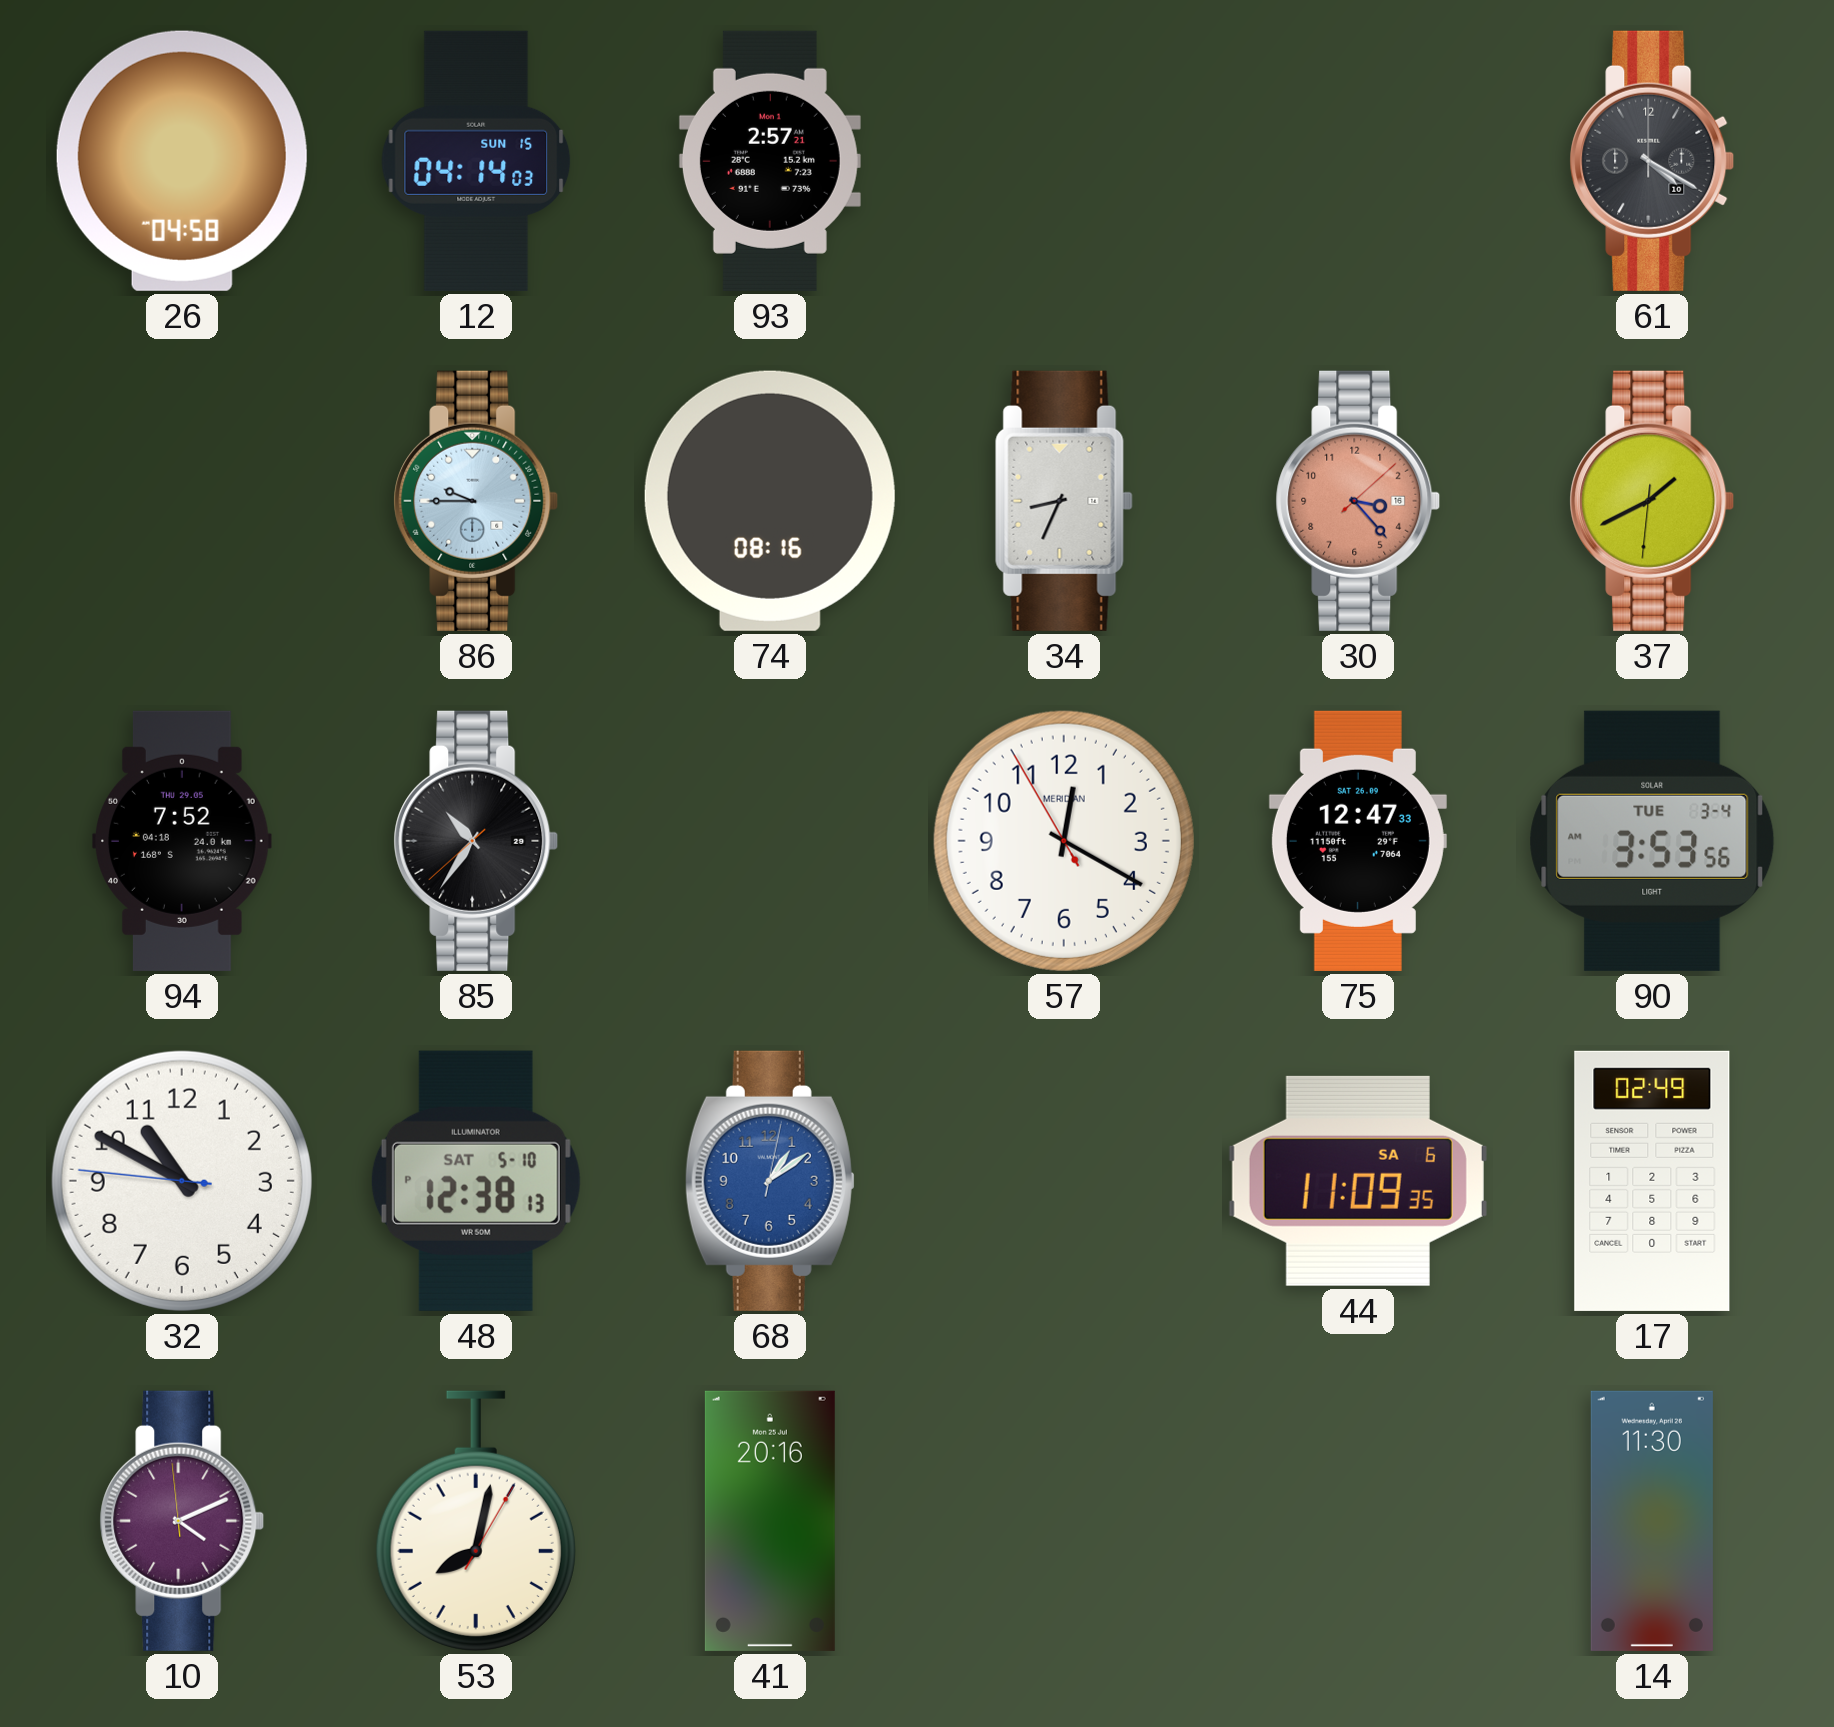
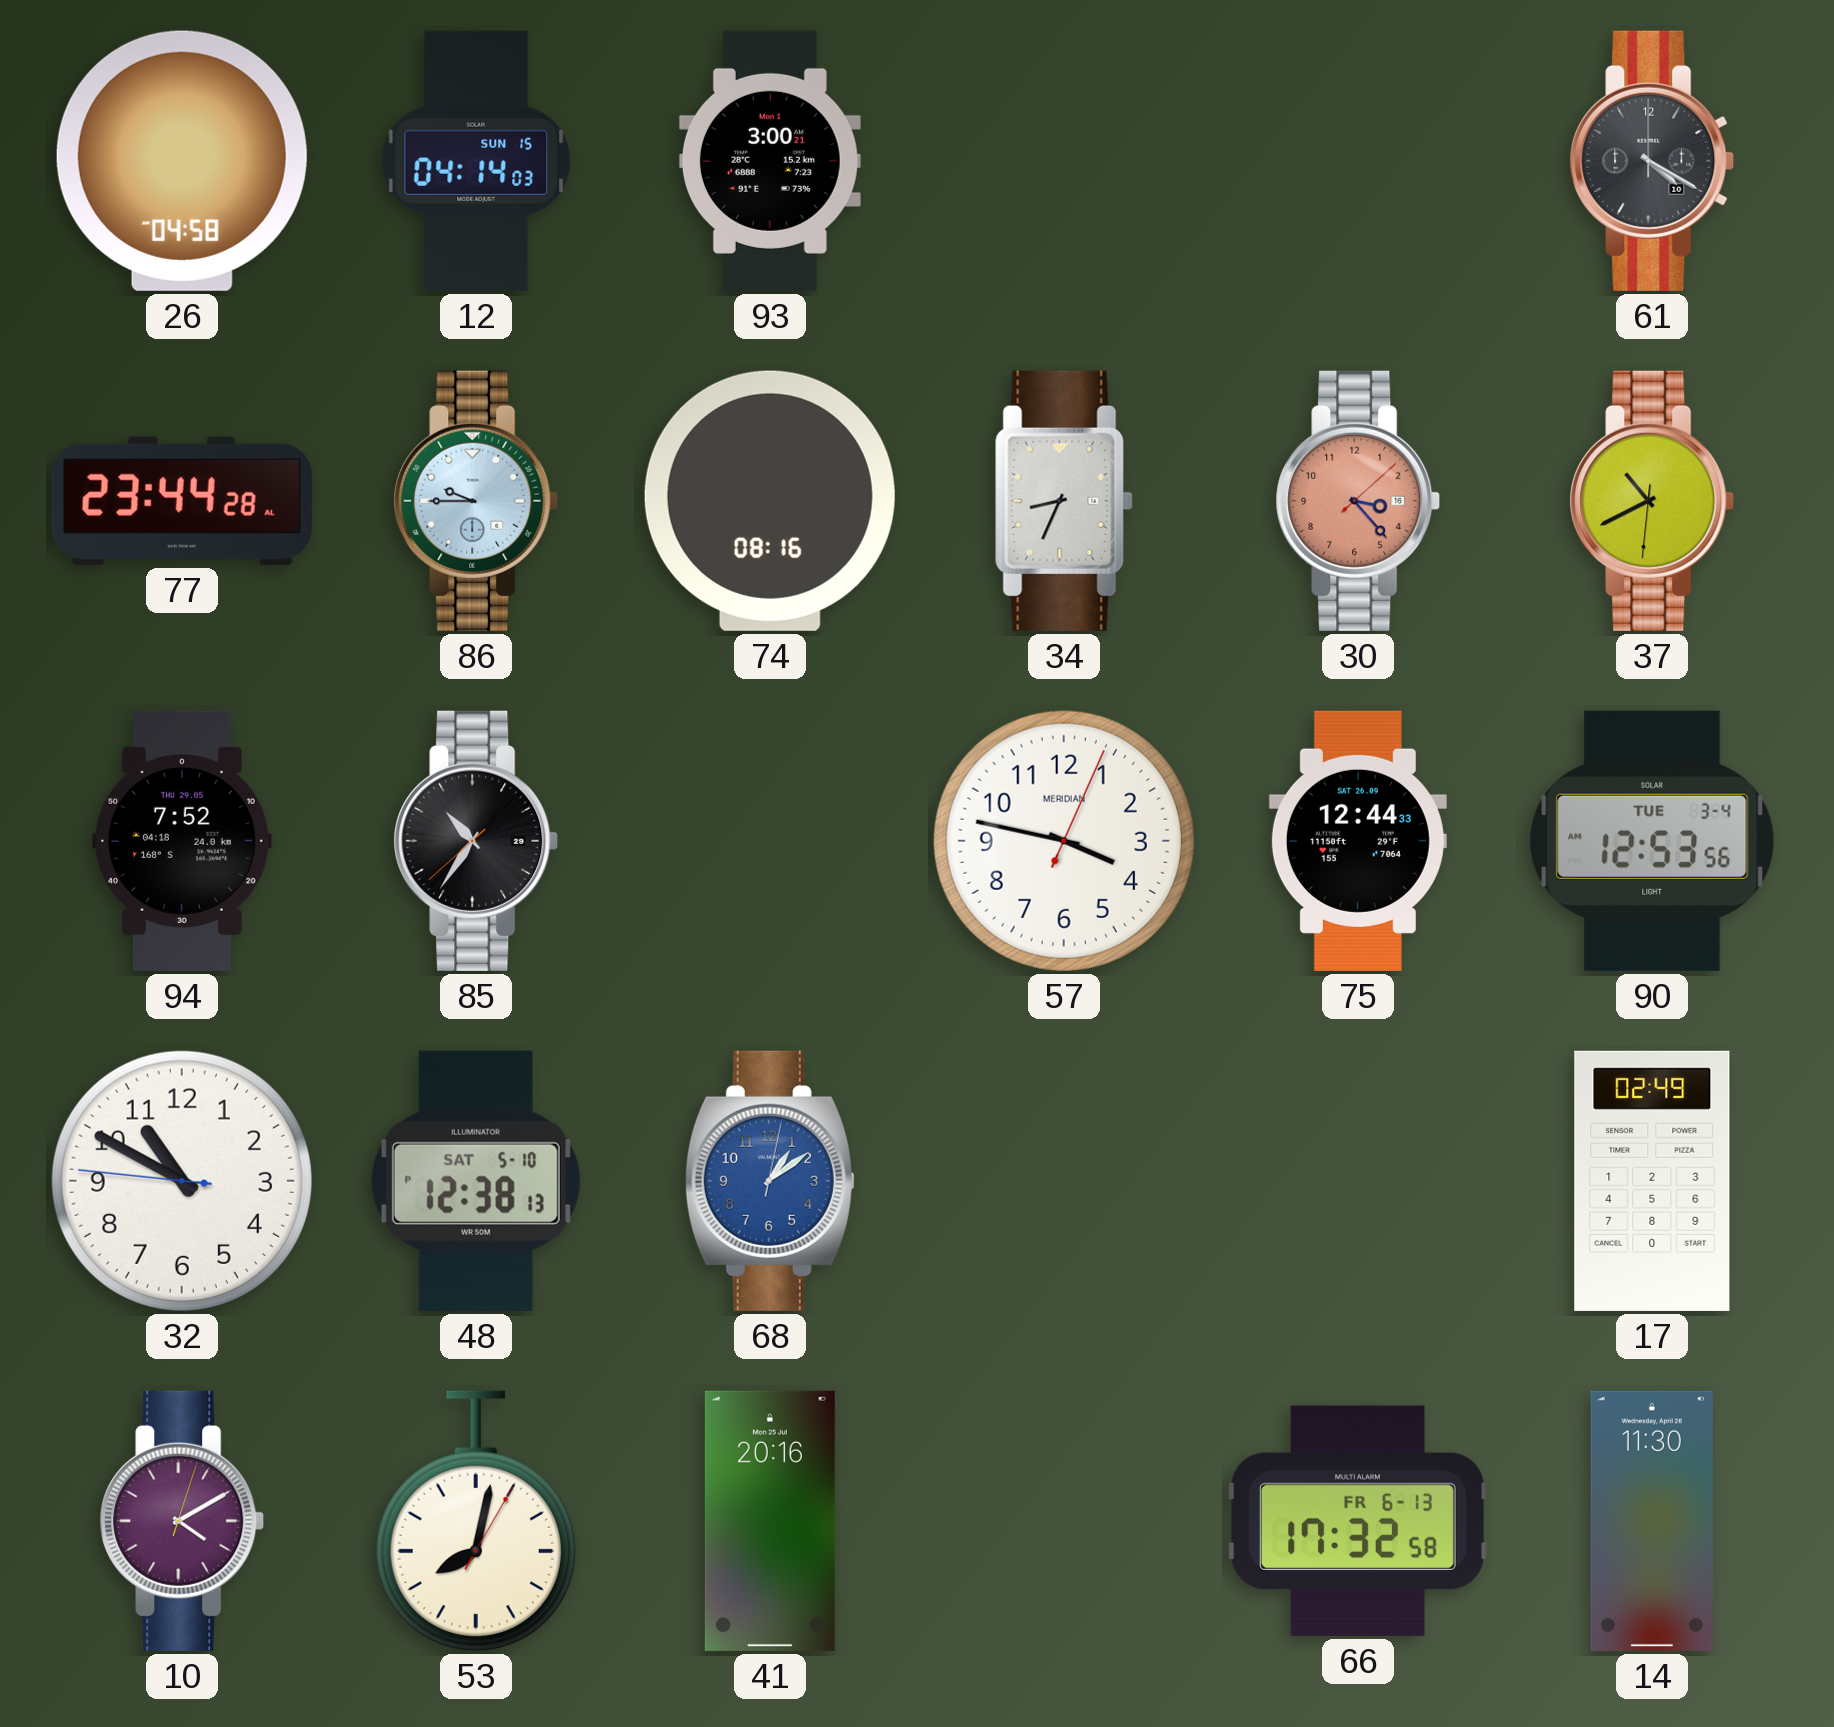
93: 2:57 -> 3:00 (770, 161)
77: none -> 23:44 (182, 501)
37: 1:40 -> 10:40 (1652, 501)
57: 12:19 -> 3:47 (1064, 841)
75: 12:47 -> 12:44 (1358, 841)
90: 3:53 -> 12:53 (1652, 841)
44: 11:09 -> none (1358, 1181)
10: 4:10:59 -> 4:10:03 (182, 1521)
66: none -> 17:32 (1358, 1521)
